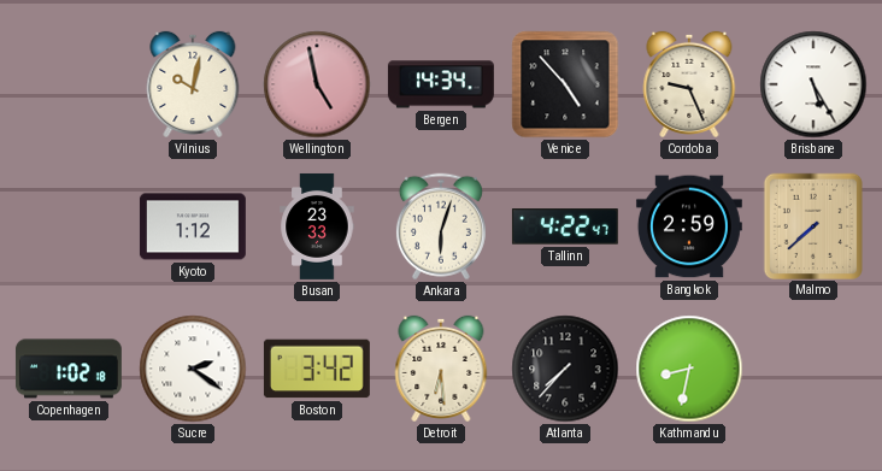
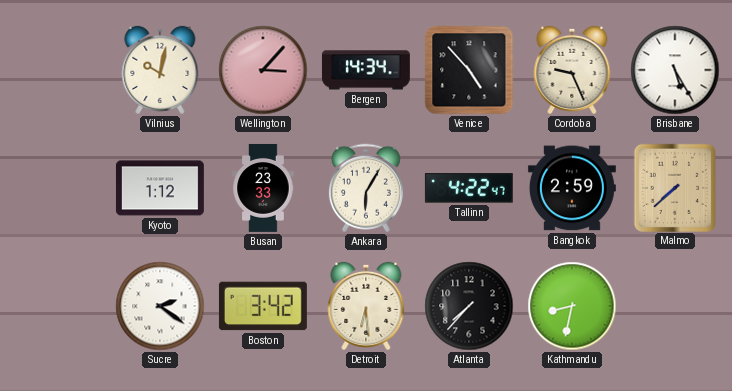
Wellington: 4:58 -> 3:07 (263, 70)
Ankara: 6:03 -> 6:05 (366, 188)
Copenhagen: 1:02 -> none (69, 369)
